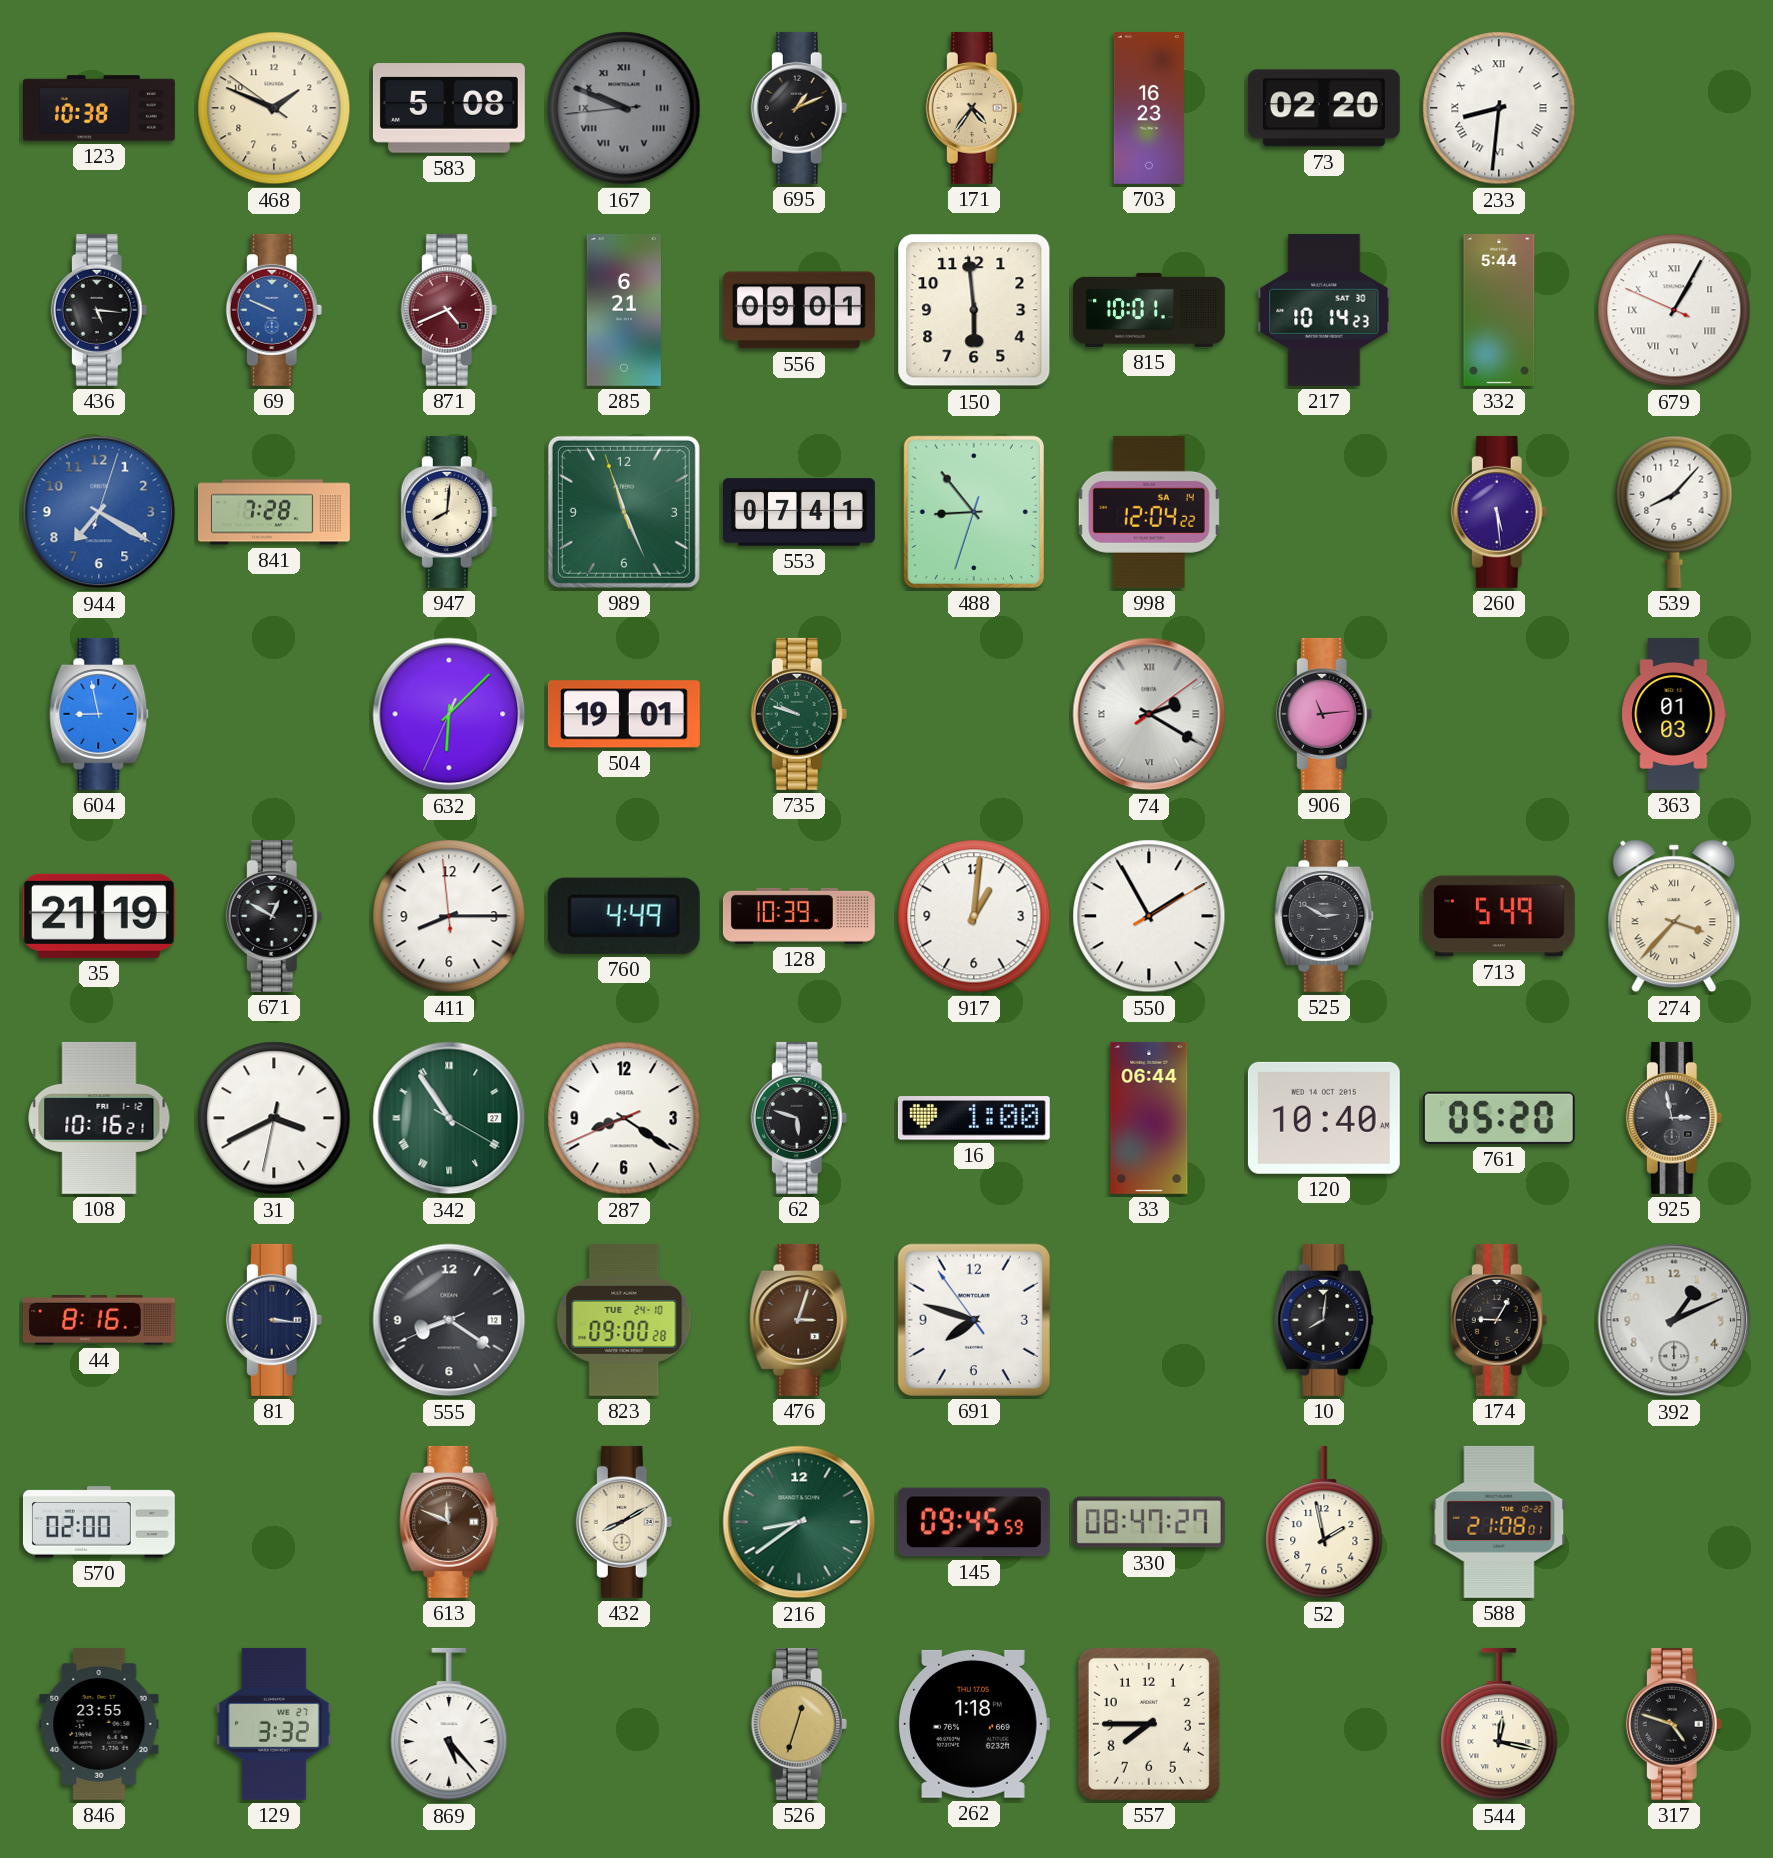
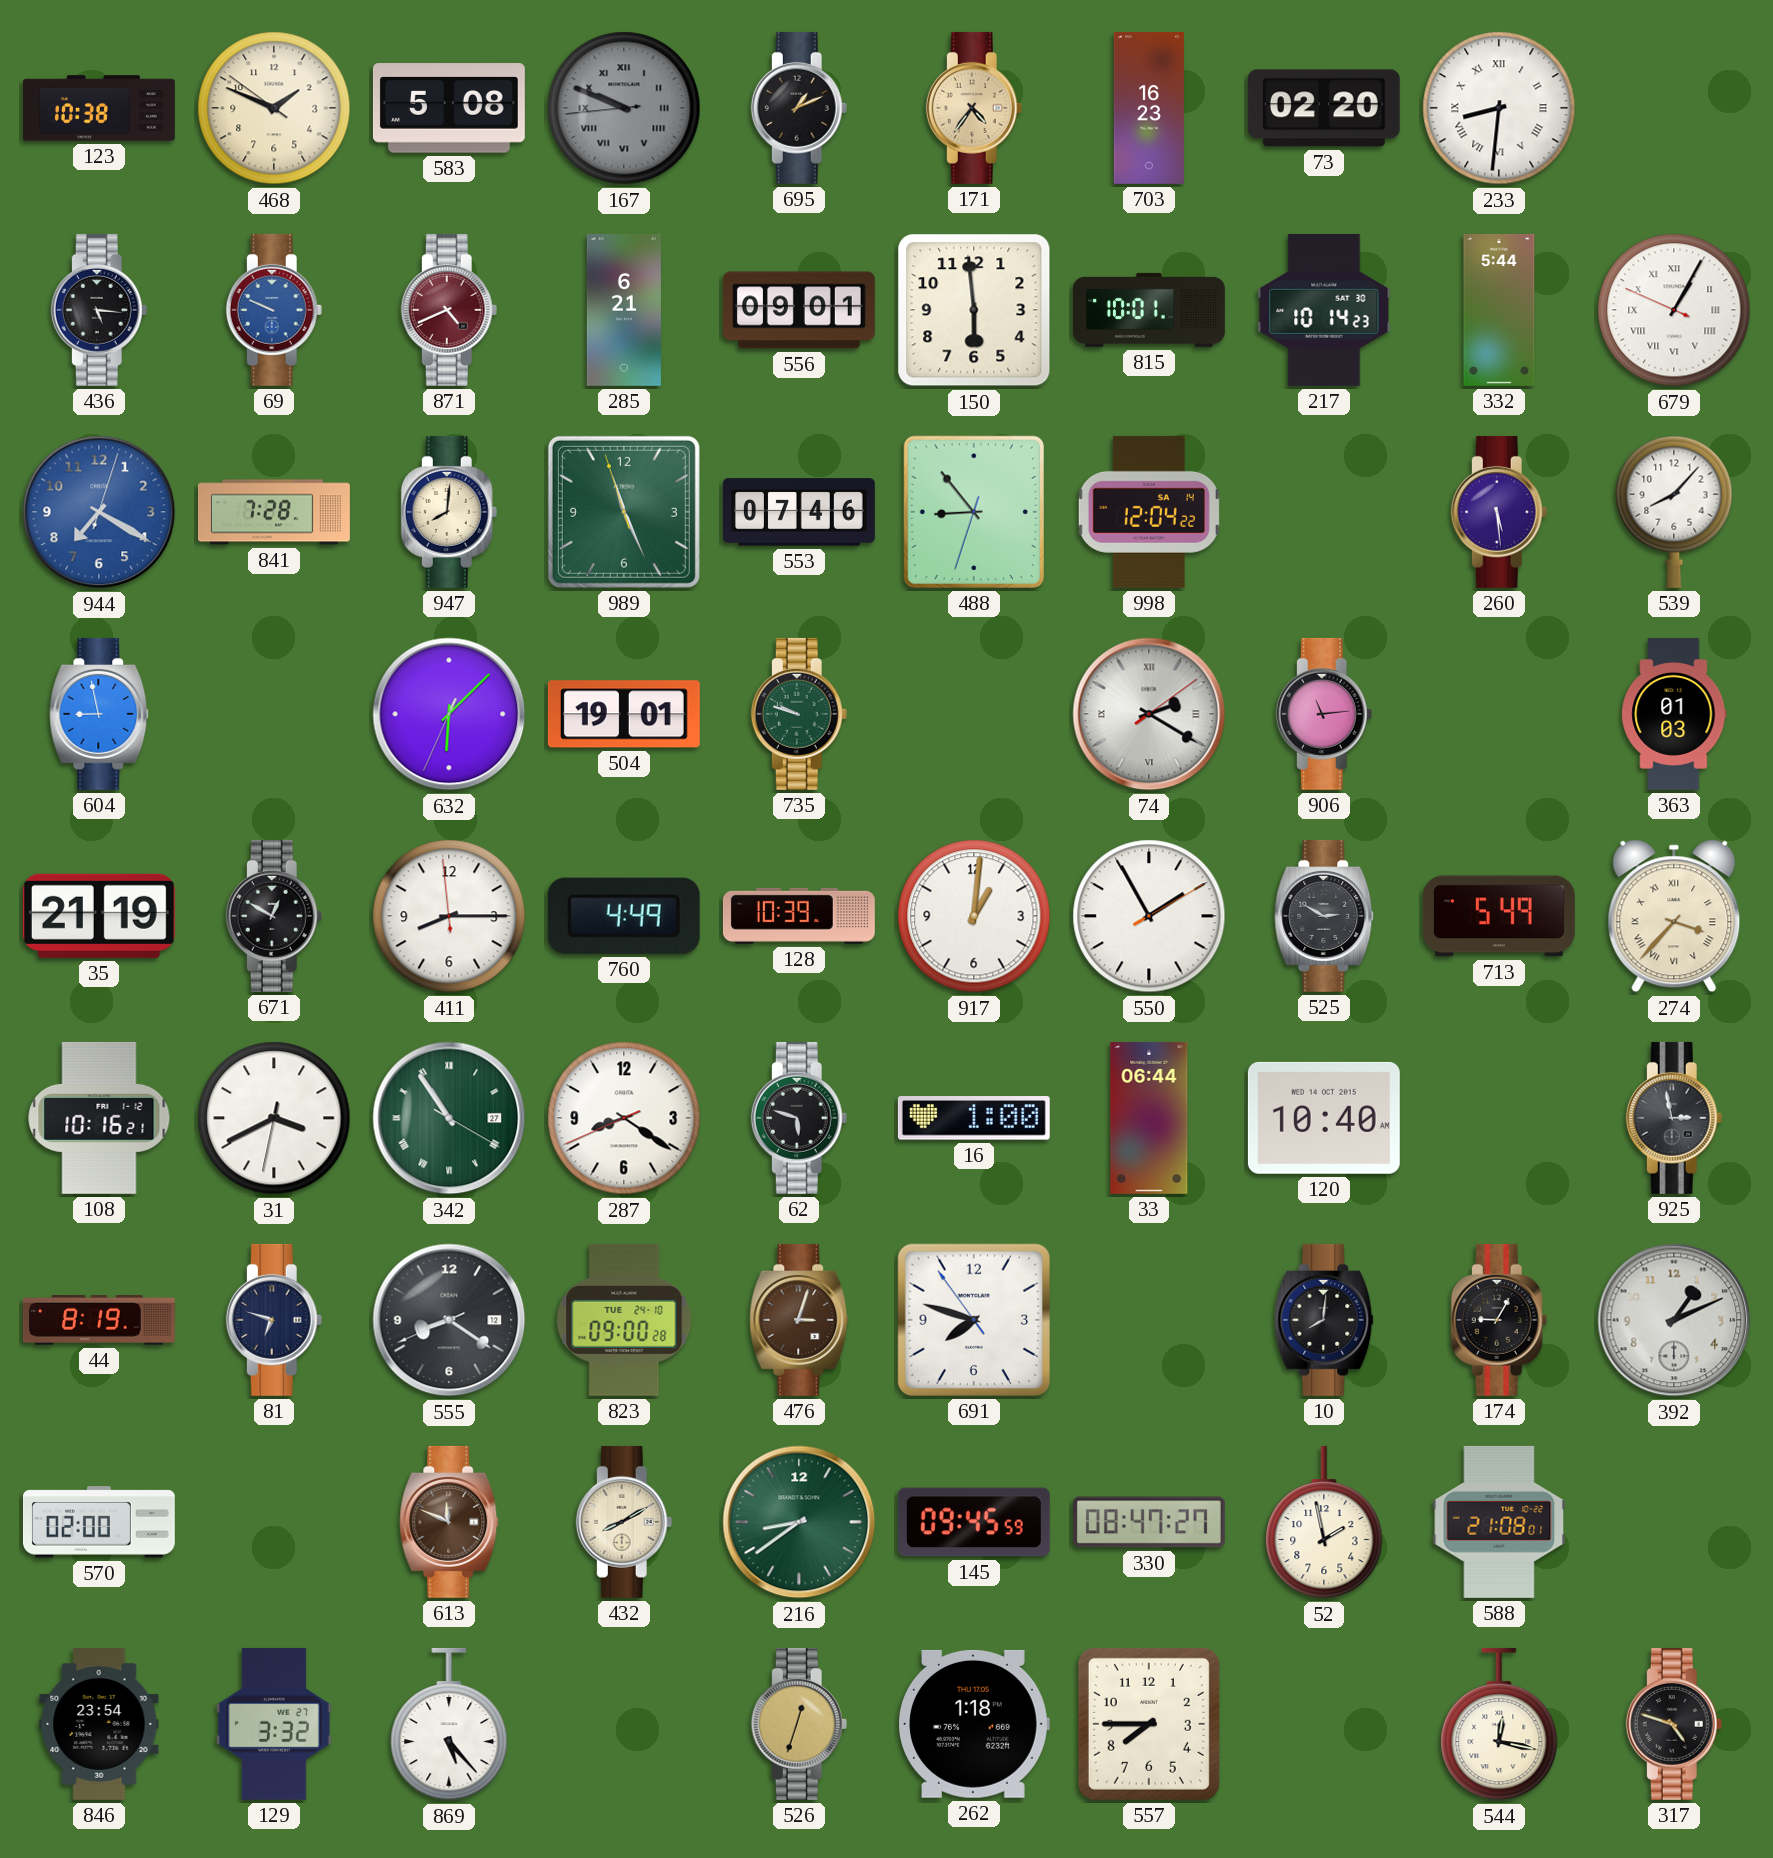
553: 07:41 -> 07:46 (799, 512)
761: 05:20 -> none (1499, 1118)
44: 8:16 -> 8:19 (99, 1321)
81: 3:16 -> 6:48 (274, 1320)
846: 23:55 -> 23:54 (99, 1724)
